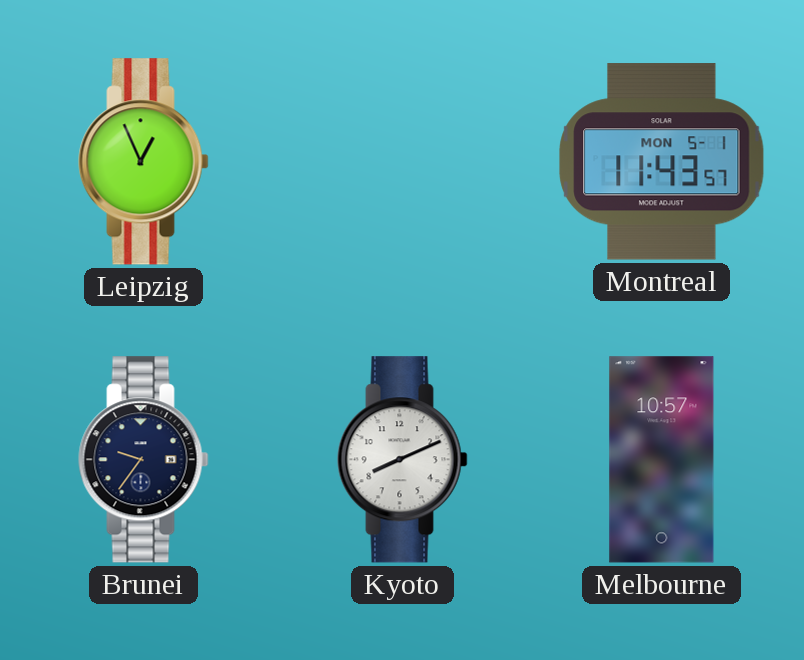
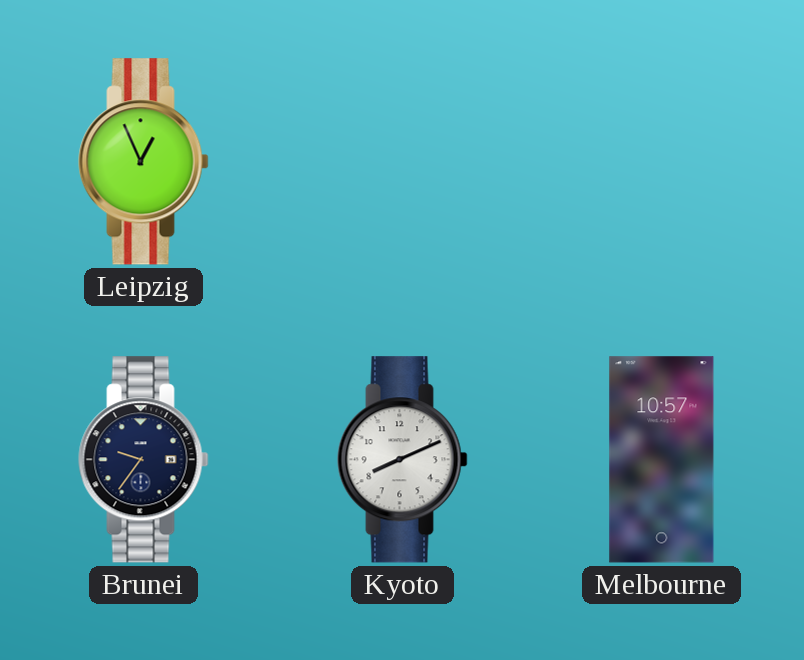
Montreal: 11:43 -> none (662, 162)
